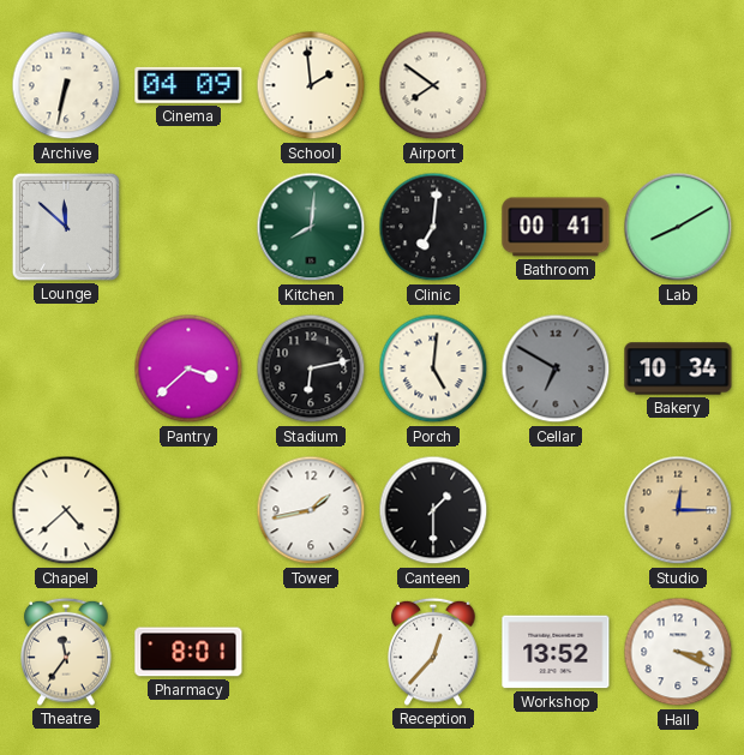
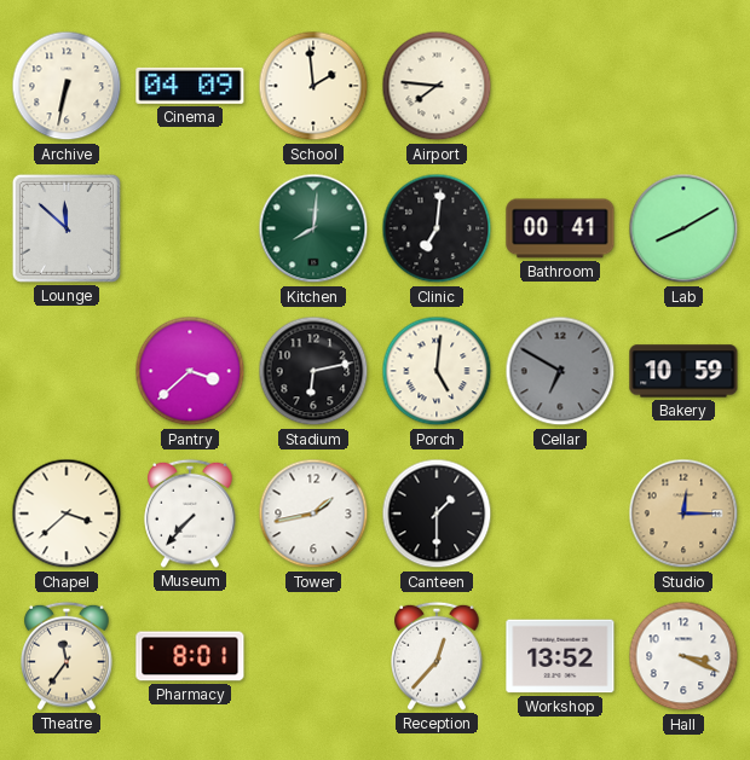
Airport: 7:51 -> 7:46 (437, 86)
Bakery: 10:34 -> 10:59 (683, 371)
Chapel: 4:38 -> 3:38 (67, 514)
Museum: none -> 7:37 (190, 514)
